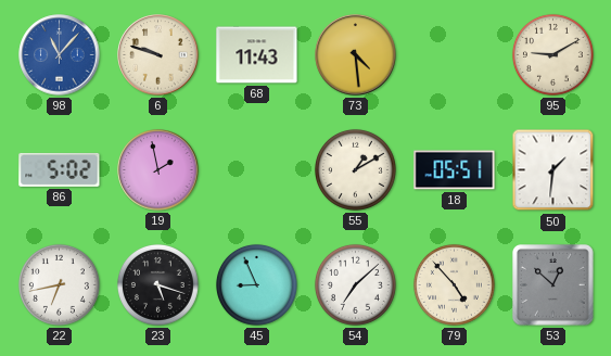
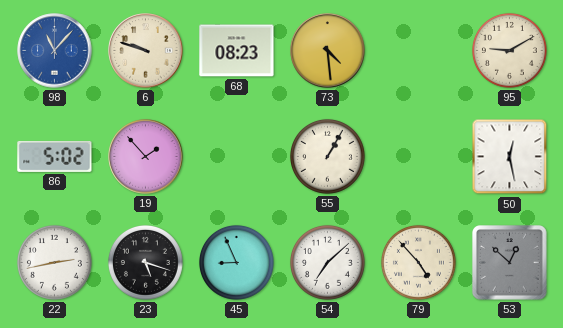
68: 11:43 -> 08:23 (237, 51)
19: 1:58 -> 1:53 (146, 157)
55: 1:10 -> 1:05 (327, 156)
18: 05:51 -> none (455, 170)
50: 1:31 -> 12:28 (510, 157)
22: 6:43 -> 2:43 (54, 262)
